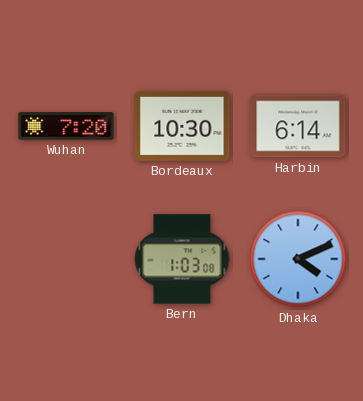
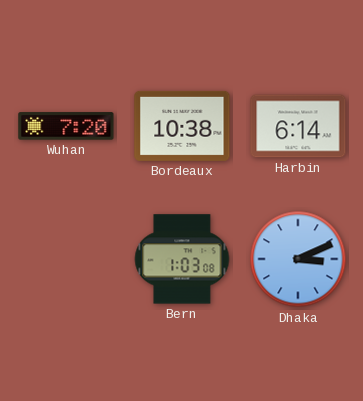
Bordeaux: 10:30 -> 10:38 (182, 126)
Dhaka: 4:11 -> 3:11 (298, 259)
